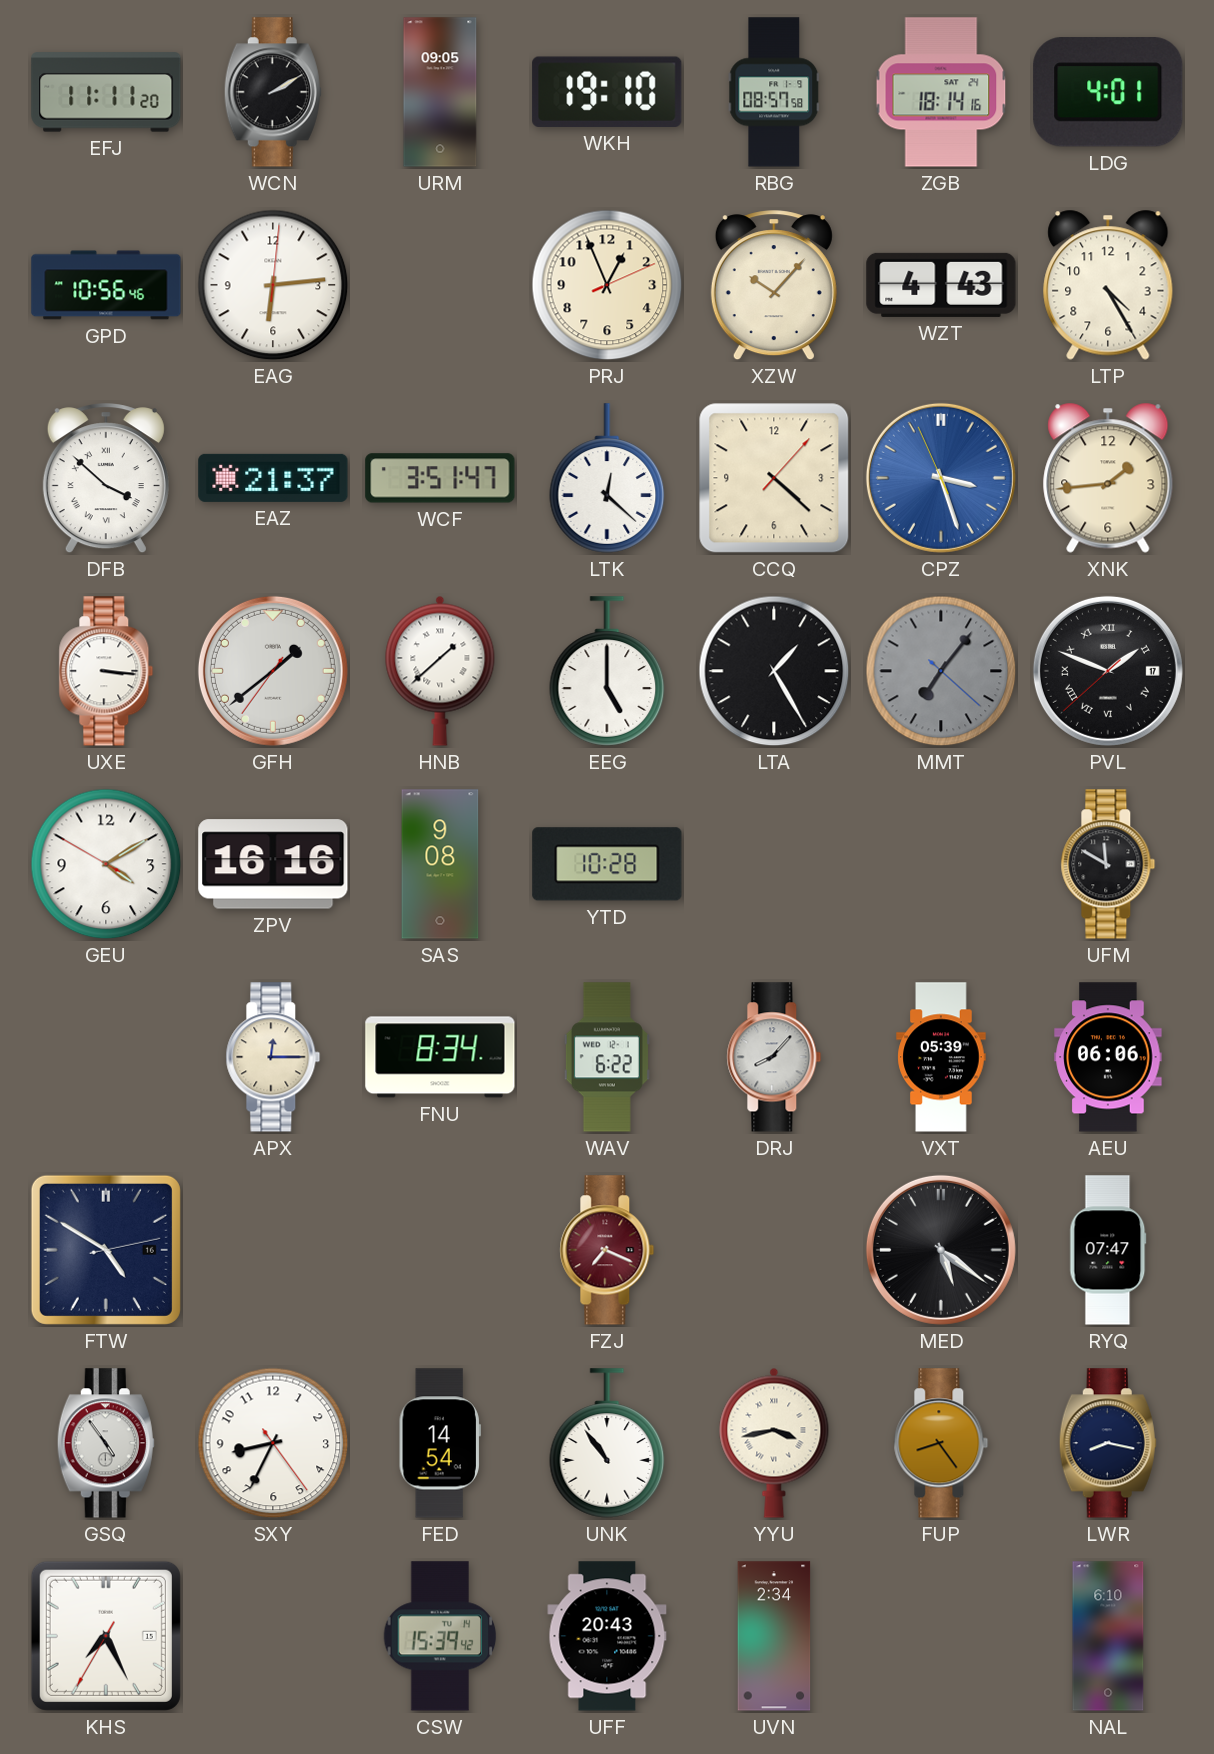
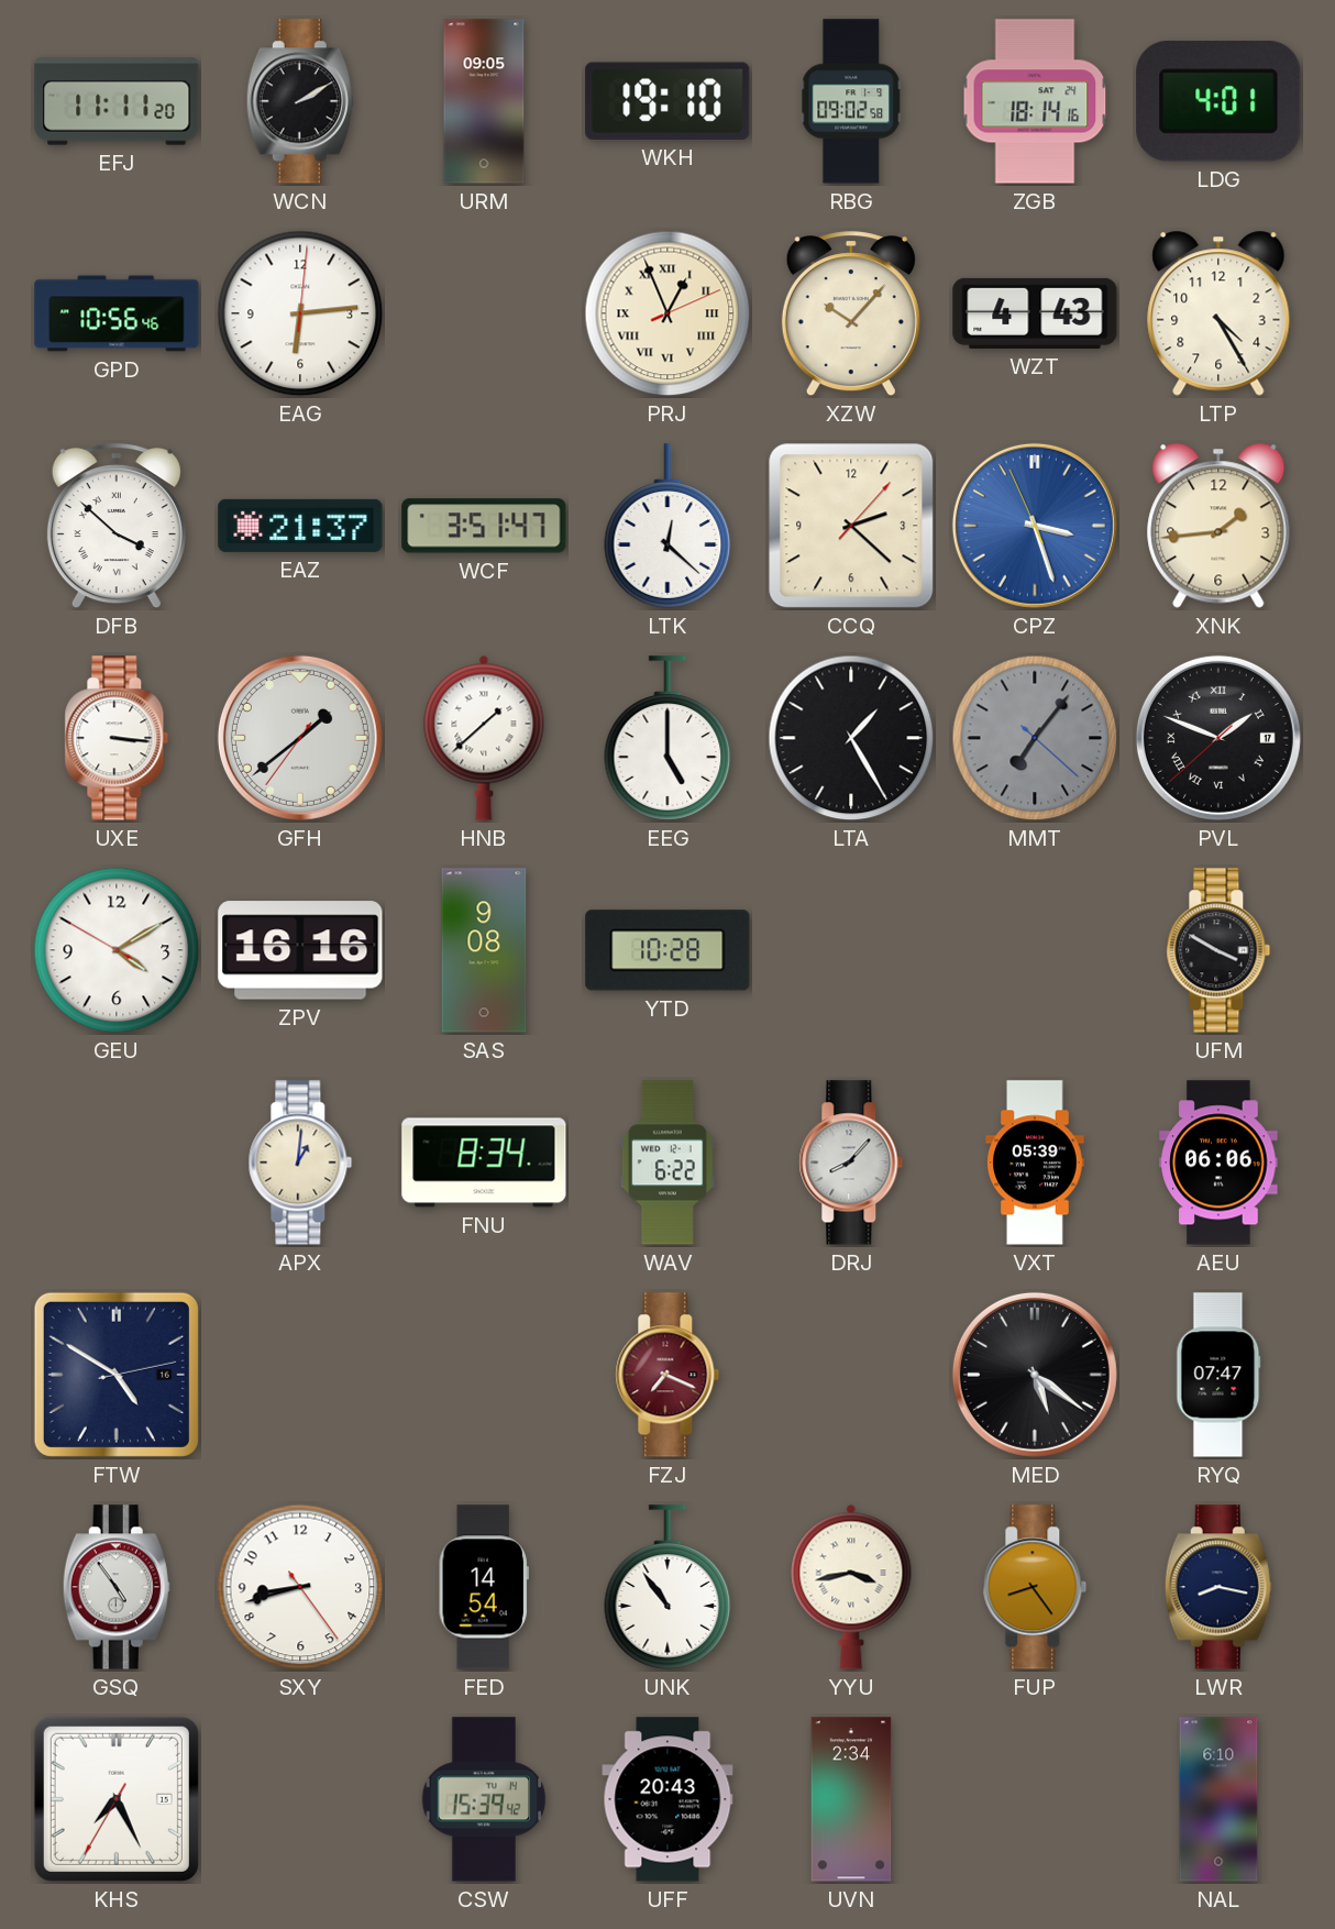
RBG: 08:57 -> 09:02 (851, 101)
PRJ numerals: Arabic -> Roman (667, 313)
CCQ: 4:22 -> 2:22 (851, 526)
UFM: 11:50 -> 3:50 (1218, 950)
APX: 12:15 -> 1:01 (300, 1162)
SXY: 8:34 -> 8:42 (300, 1587)
